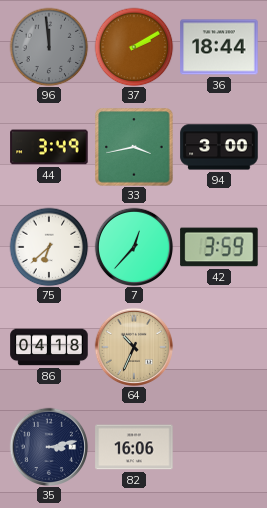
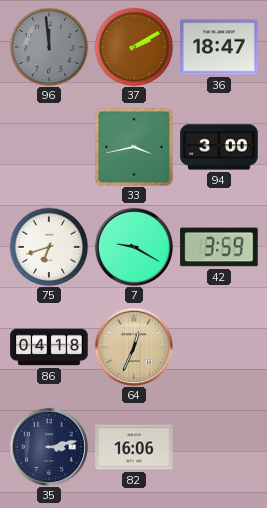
36: 18:44 -> 18:47 (219, 47)
44: 3:49 -> none (49, 147)
75: 6:38 -> 6:42 (49, 247)
7: 12:37 -> 9:20 (134, 247)
64: 10:34 -> 12:34 (134, 347)
